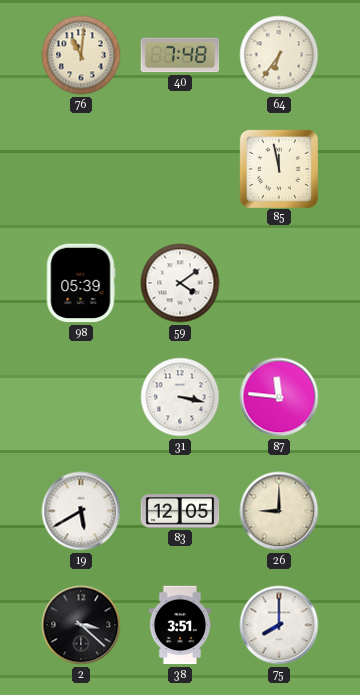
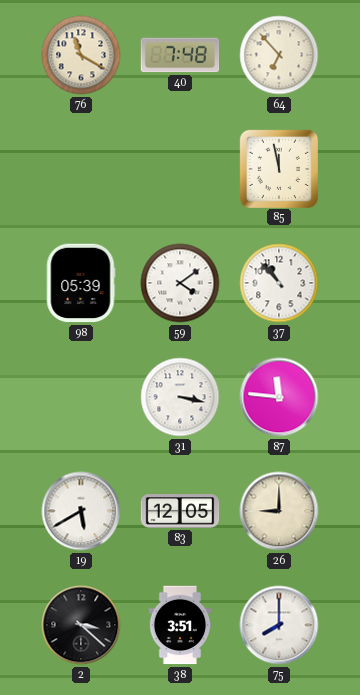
76: 11:01 -> 11:20 (81, 55)
64: 6:36 -> 6:53 (279, 55)
37: none -> 10:53 (279, 283)
